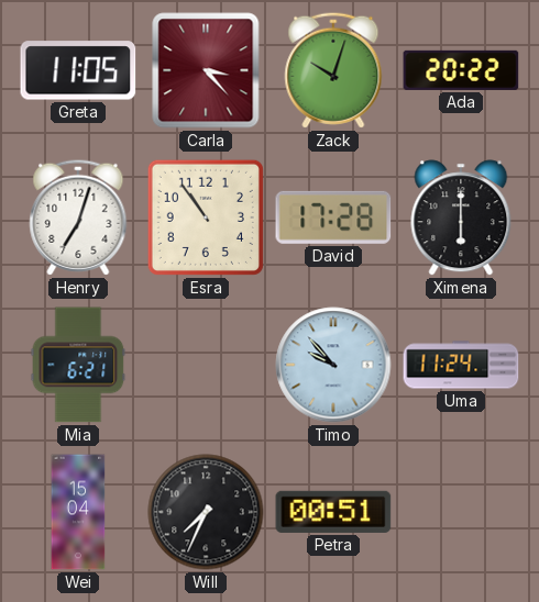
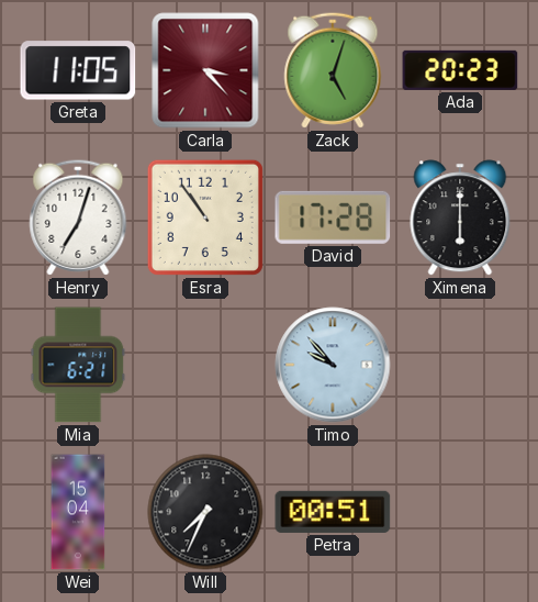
Zack: 10:03 -> 5:03 (333, 70)
Ada: 20:22 -> 20:23 (460, 70)
Uma: 11:24 -> none (461, 365)
